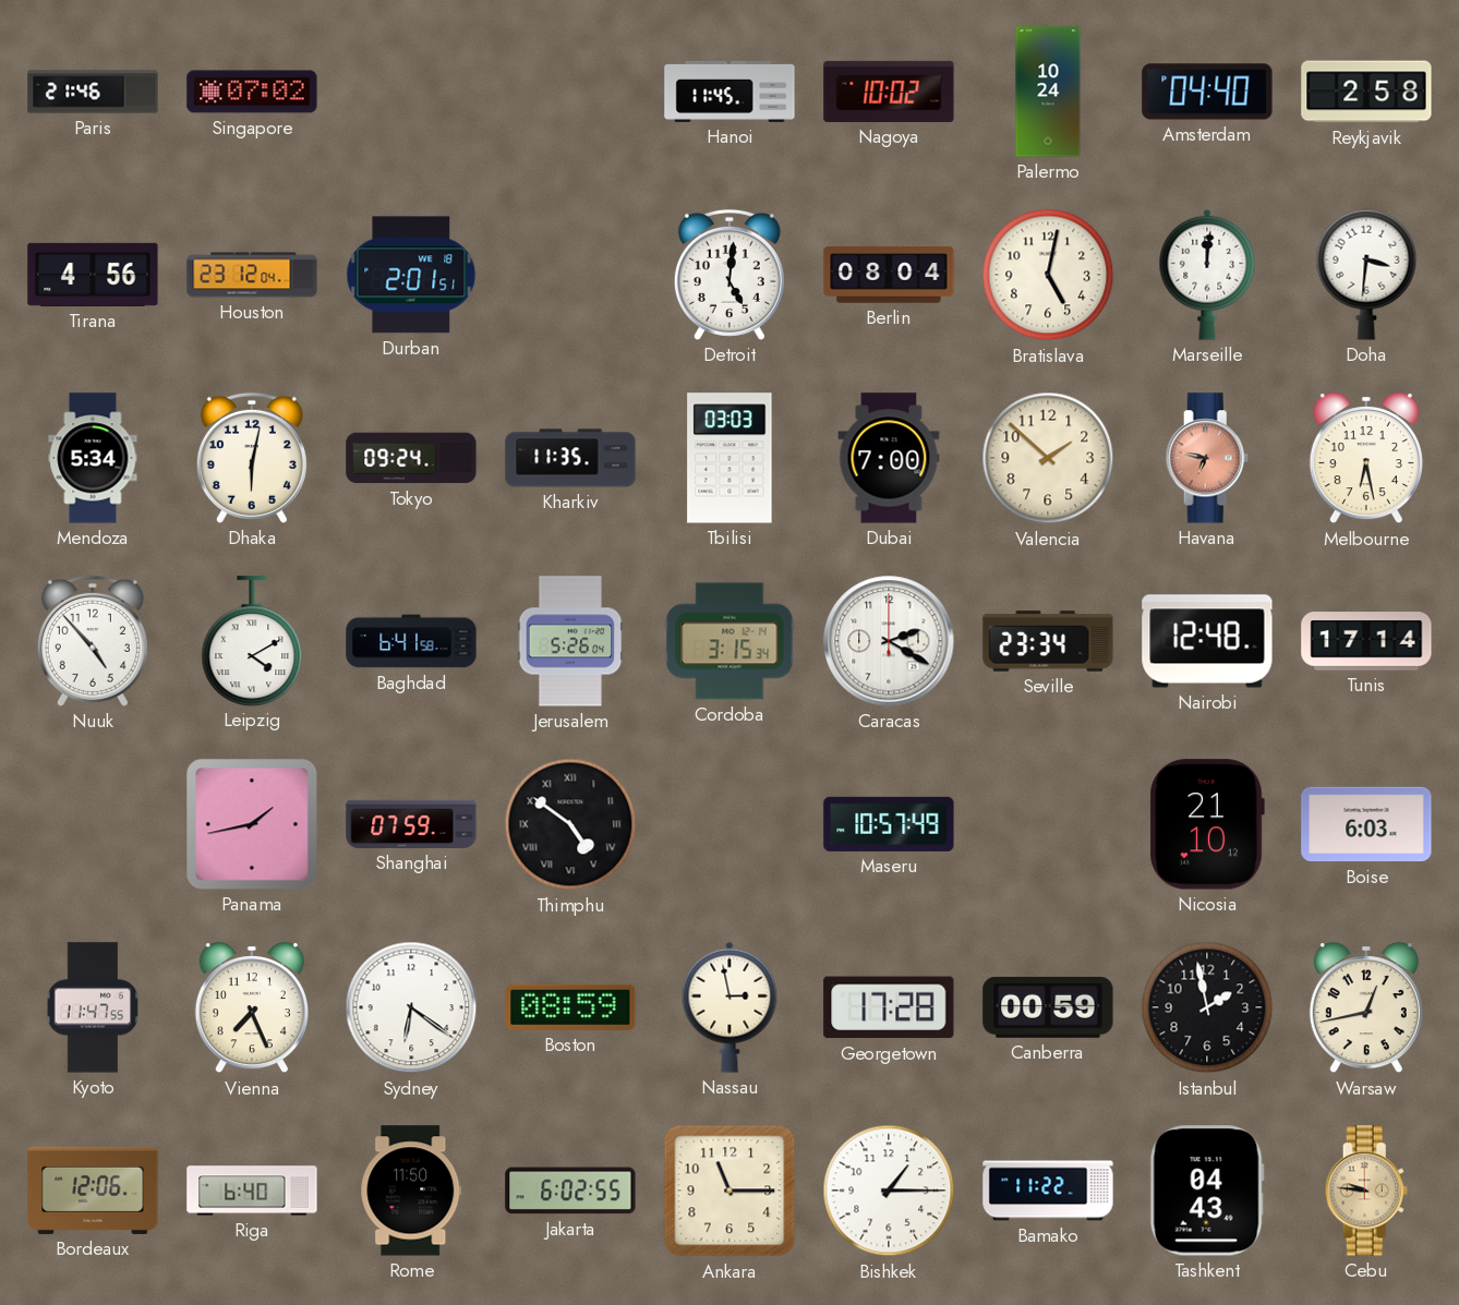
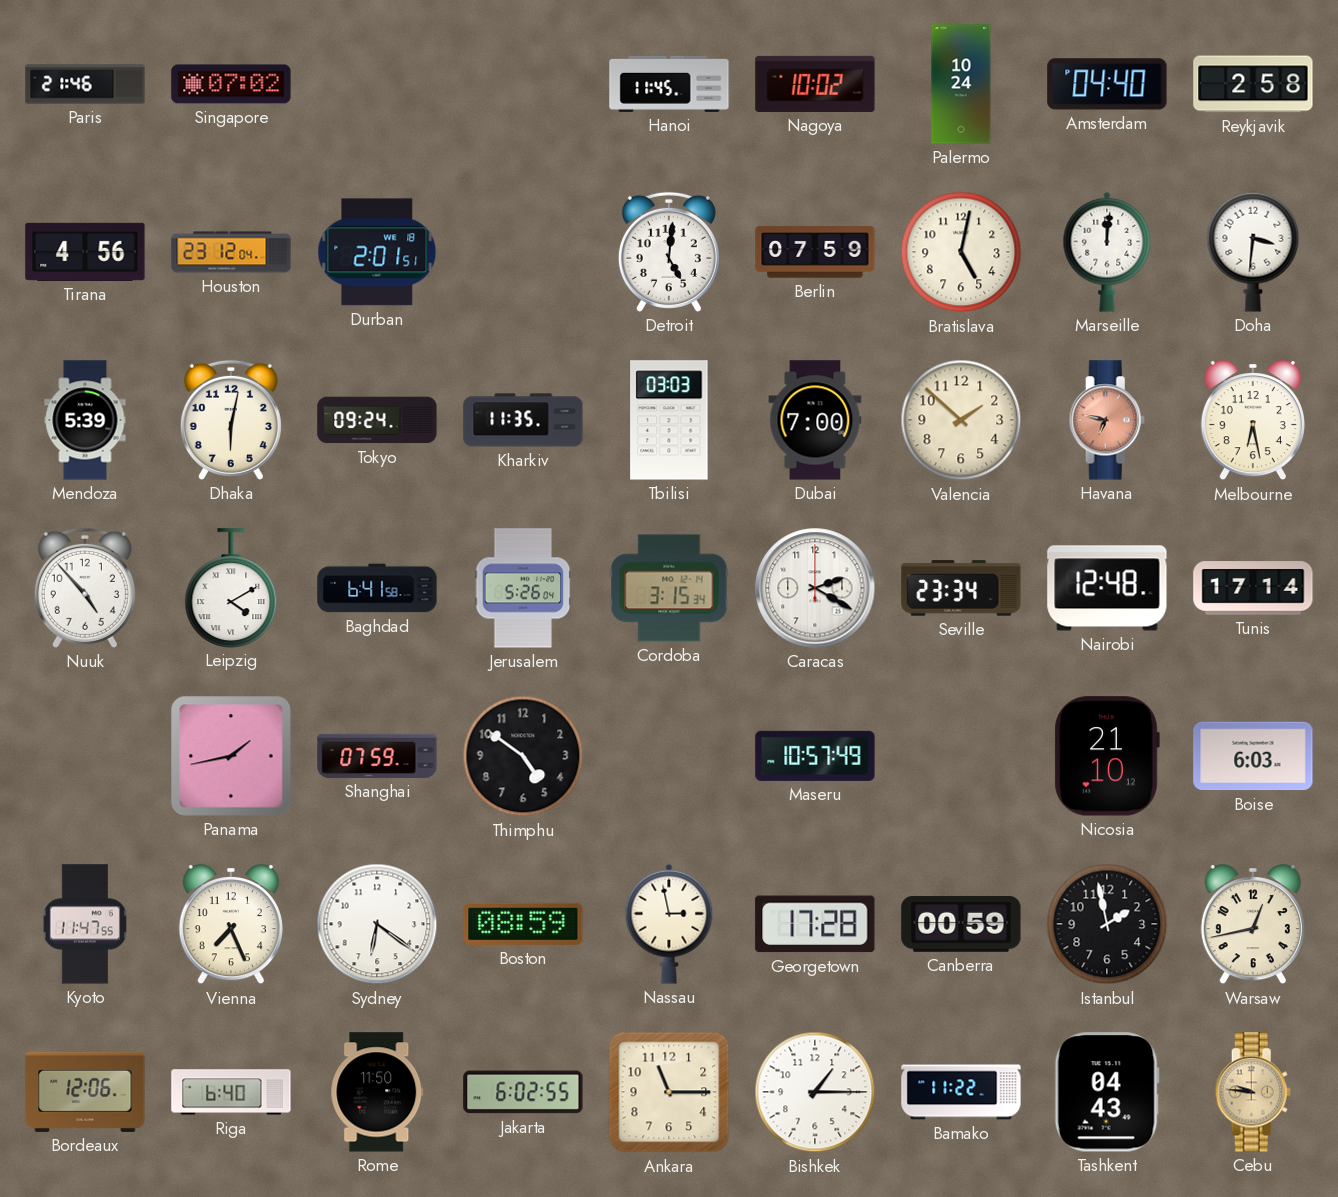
Berlin: 08:04 -> 07:59 (815, 252)
Mendoza: 5:34 -> 5:39 (85, 420)
Thimphu numerals: Roman -> Arabic (523, 756)
